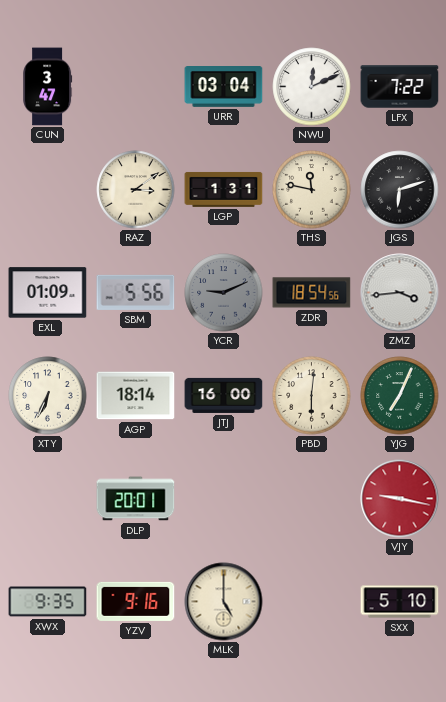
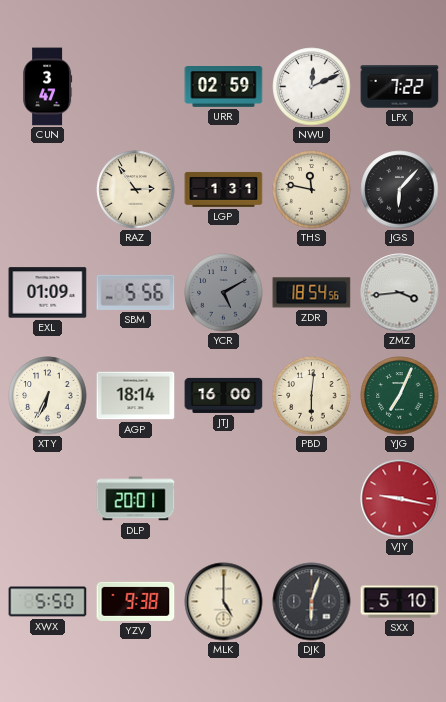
URR: 03:04 -> 02:59 (224, 87)
RAZ: 3:09 -> 2:54 (136, 190)
JGS: 6:12 -> 6:07 (400, 190)
YCR: 9:11 -> 5:10 (224, 293)
XWX: 9:35 -> 5:50 (48, 602)
YZV: 9:16 -> 9:38 (136, 601)
DJK: none -> 6:03 (312, 602)
